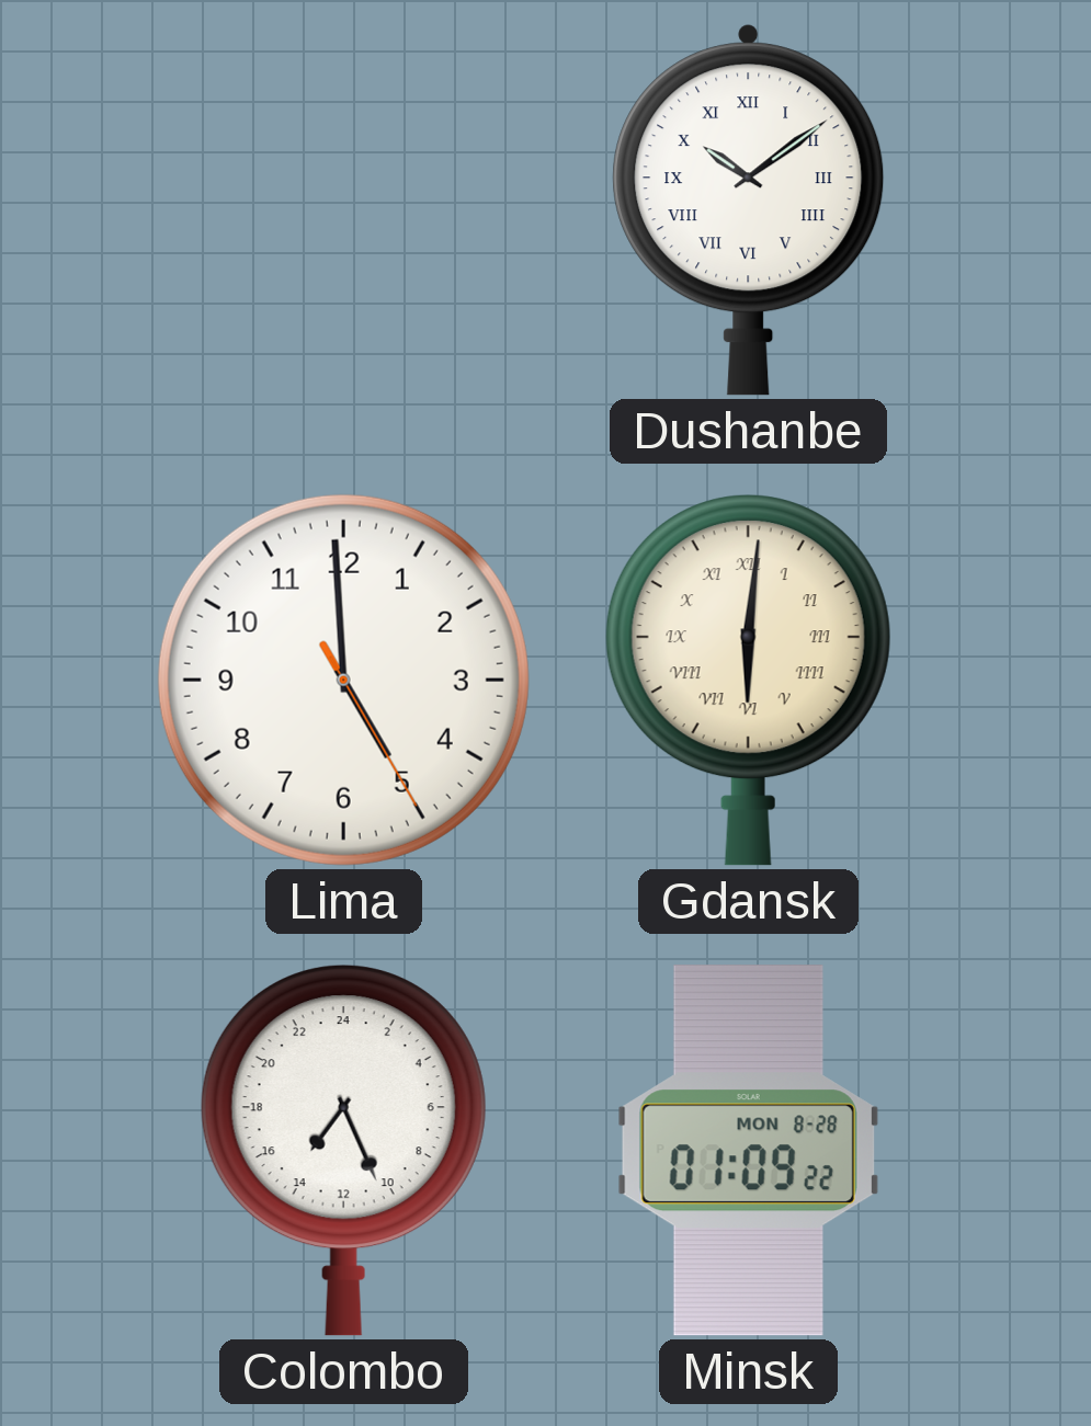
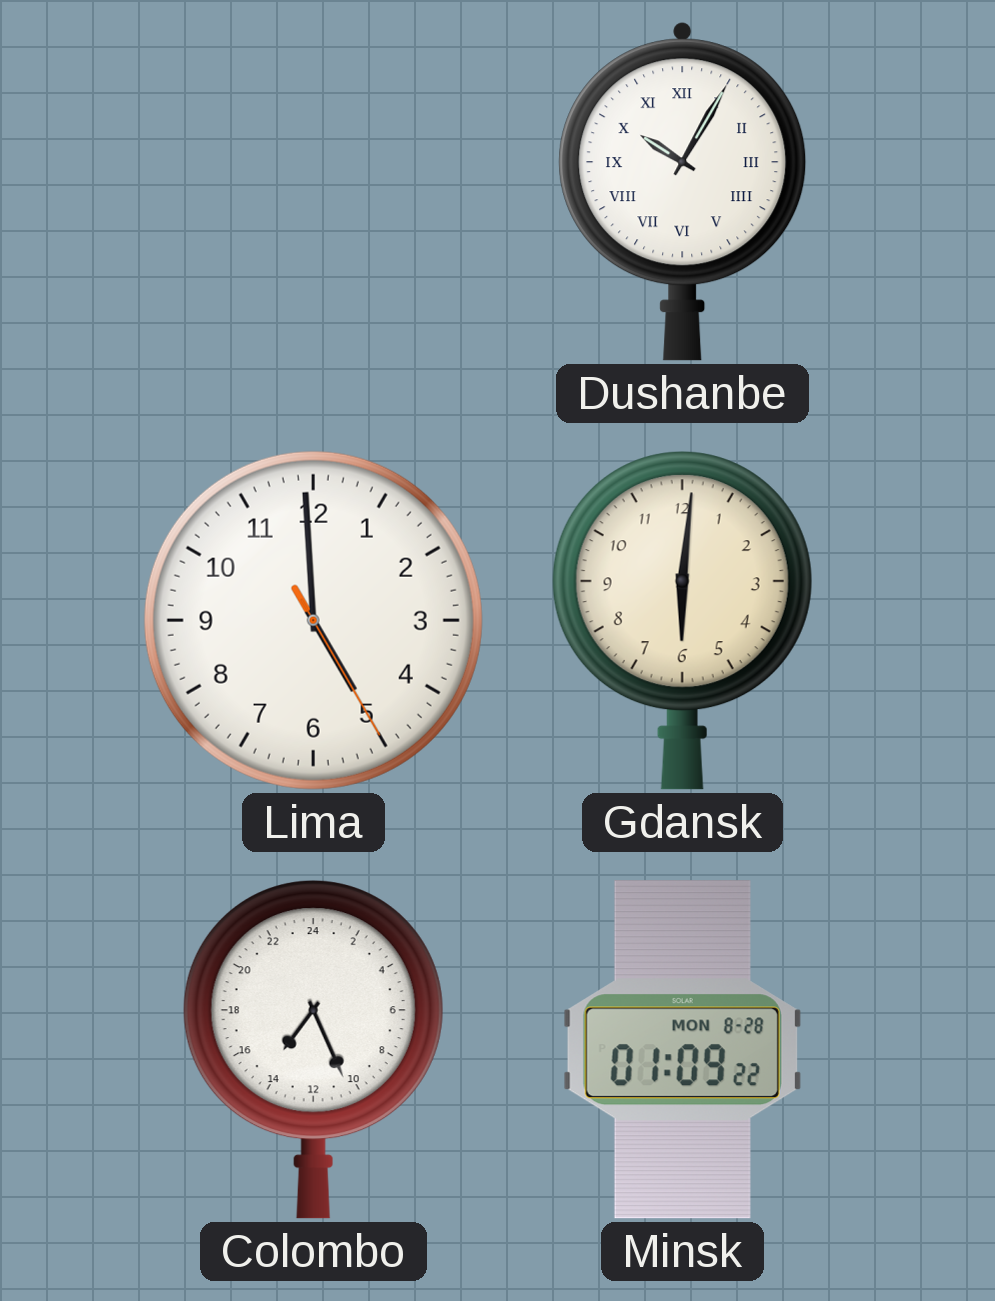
Dushanbe: 10:09 -> 10:05 (683, 192)
Gdansk numerals: Roman -> Arabic (682, 621)
